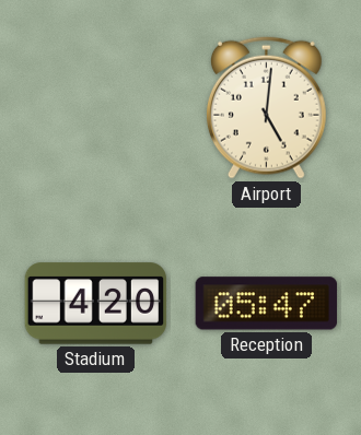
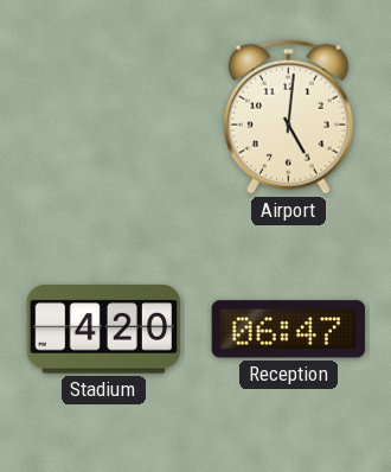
Reception: 05:47 -> 06:47 (288, 330)
